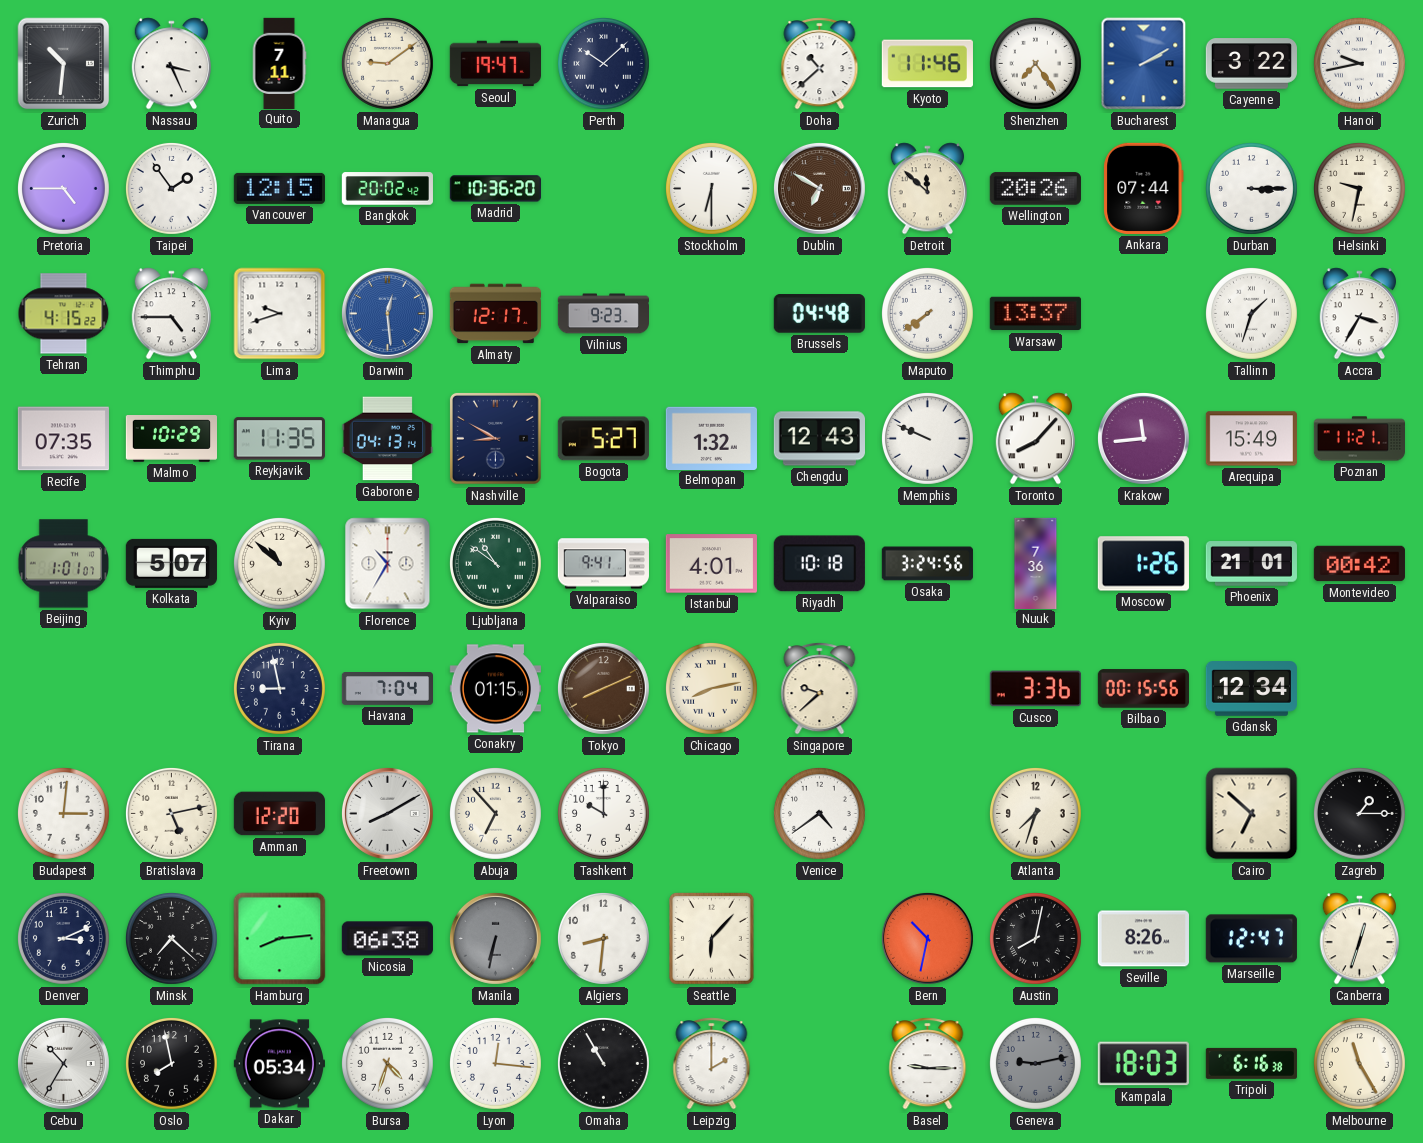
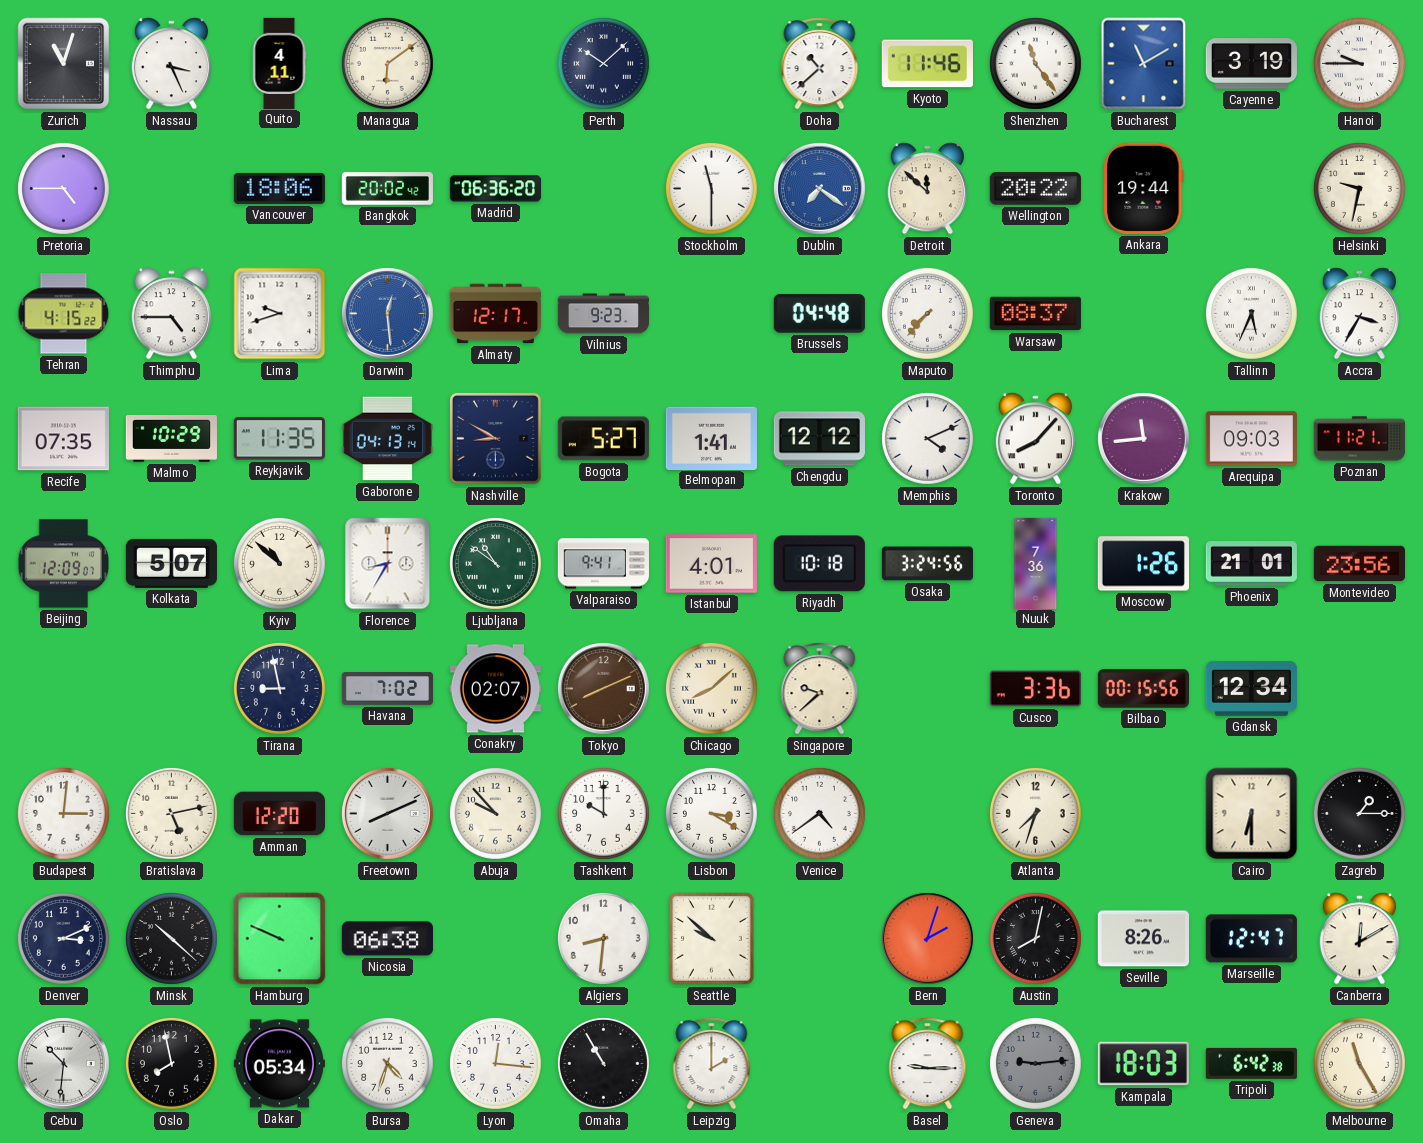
Zurich: 10:31 -> 11:03 (64, 64)
Quito: 7:11 -> 4:11 (279, 63)
Managua: 9:09 -> 6:09 (388, 64)
Seoul: 19:47 -> none (495, 64)
Shenzhen: 7:24 -> 11:24 (1036, 64)
Bucharest: 2:10 -> 11:10 (1144, 64)
Cayenne: 3:22 -> 3:19 (1251, 64)
Hanoi: 9:43 -> 9:45 (1360, 64)
Taipei: 1:54 -> none (172, 189)
Vancouver: 12:15 -> 18:06 (279, 188)
Madrid: 10:36 -> 06:36 (495, 189)
Stockholm: 6:30 -> 11:30 (712, 189)
Dublin: 6:50 -> 7:21 (819, 188)
Dublin dial: brown -> blue (819, 188)
Wellington: 20:26 -> 20:22 (1035, 189)
Ankara: 07:44 -> 19:44 (1144, 188)
Durban: 3:15 -> none (1252, 189)
Maputo: 7:39 -> 7:37 (928, 314)
Warsaw: 13:37 -> 08:37 (1035, 314)
Tallinn: 1:33 -> 5:34 (1252, 314)
Belmopan: 1:32 -> 1:41 (711, 438)
Chengdu: 12:43 -> 12:12 (819, 439)
Memphis: 9:49 -> 4:11 (928, 439)
Arequipa: 15:49 -> 09:03 (1251, 439)
Beijing: 1:01 -> 12:09 (63, 564)
Florence: 10:35 -> 8:35 (388, 564)
Montevideo: 00:42 -> 23:56 (1359, 564)
Havana: 7:04 -> 7:02 (387, 689)
Conakry: 01:15 -> 02:07 (495, 689)
Chicago: 8:13 -> 8:08 (712, 689)
Freetown: 8:10 -> 8:11 (387, 813)
Abuja: 6:53 -> 9:53 (496, 814)
Lisbon: none -> 3:20 (712, 814)
Cairo: 6:52 -> 6:30 (1252, 814)
Minsk: 7:22 -> 10:22 (172, 939)
Hamburg: 8:14 -> 9:49 (280, 939)
Manila: 6:32 -> none (495, 938)
Seattle: 6:07 -> 9:52 (712, 939)
Bern: 10:32 -> 2:03 (927, 938)
Canberra: 12:33 -> 12:10 (1359, 939)
Cebu: 10:35 -> 10:31 (63, 1063)
Geneva: 9:13 -> 9:14 (1036, 1064)
Tripoli: 6:16 -> 6:42 (1251, 1063)
